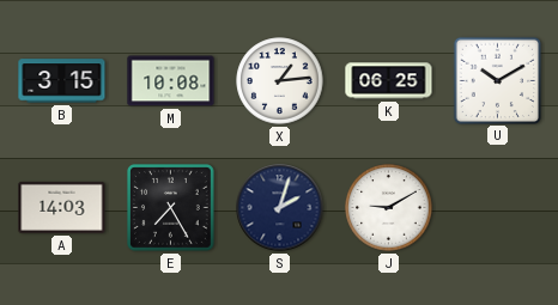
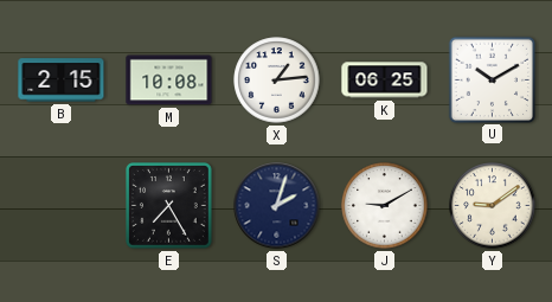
B: 3:15 -> 2:15 (62, 81)
A: 14:03 -> none (62, 207)
Y: none -> 9:09 (493, 206)
